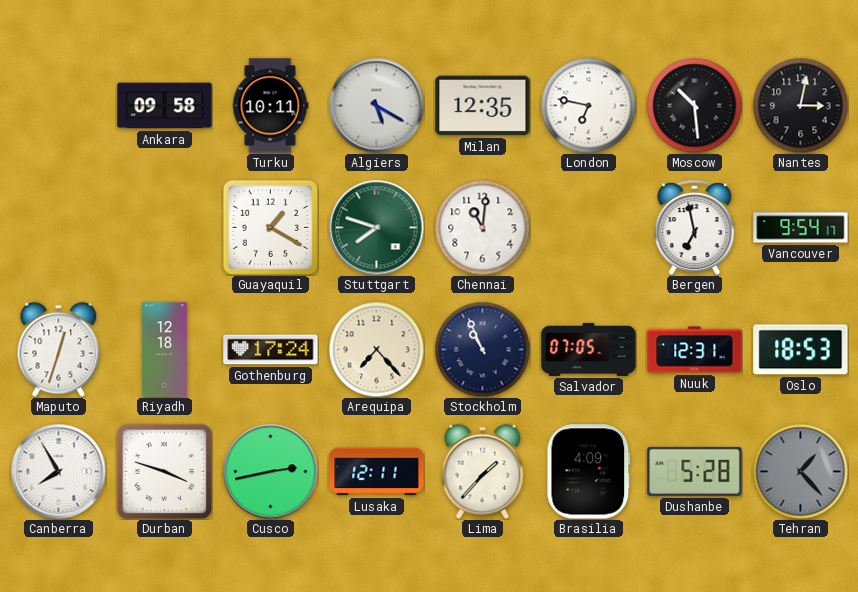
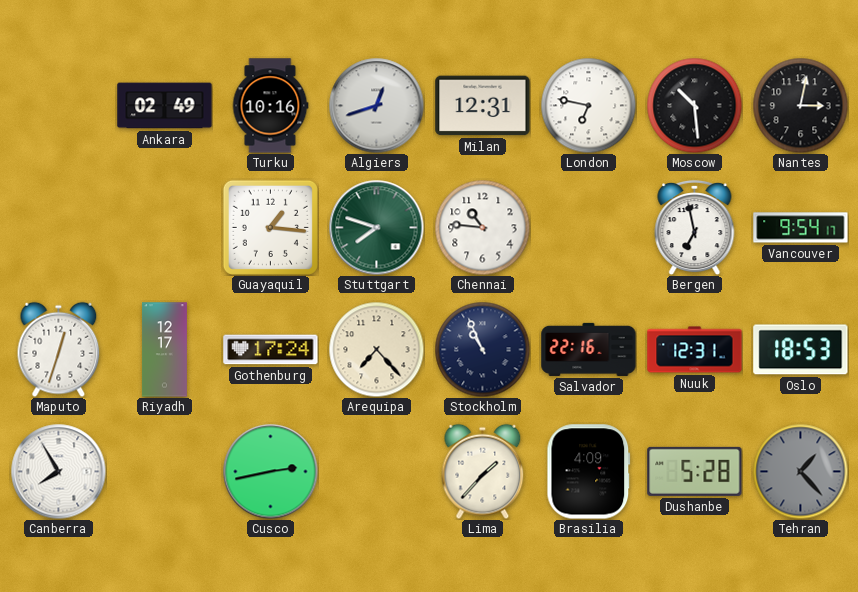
Ankara: 09:58 -> 02:49 (165, 106)
Turku: 10:11 -> 10:16 (270, 106)
Algiers: 5:20 -> 12:42 (376, 105)
Milan: 12:35 -> 12:31 (483, 106)
Guayaquil: 1:20 -> 1:16 (270, 227)
Chennai: 11:01 -> 10:46 (482, 227)
Riyadh: 12:18 -> 12:17 (164, 350)
Salvador: 07:05 -> 22:16 (589, 349)
Durban: 3:48 -> none (164, 471)
Lusaka: 12:11 -> none (377, 472)
